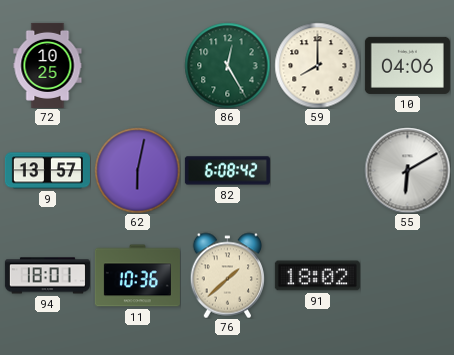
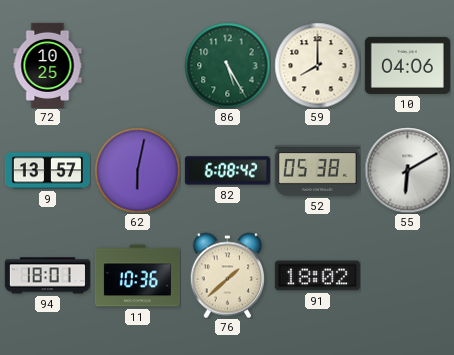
86: 12:25 -> 5:25 (227, 65)
52: none -> 05:38 (317, 170)
